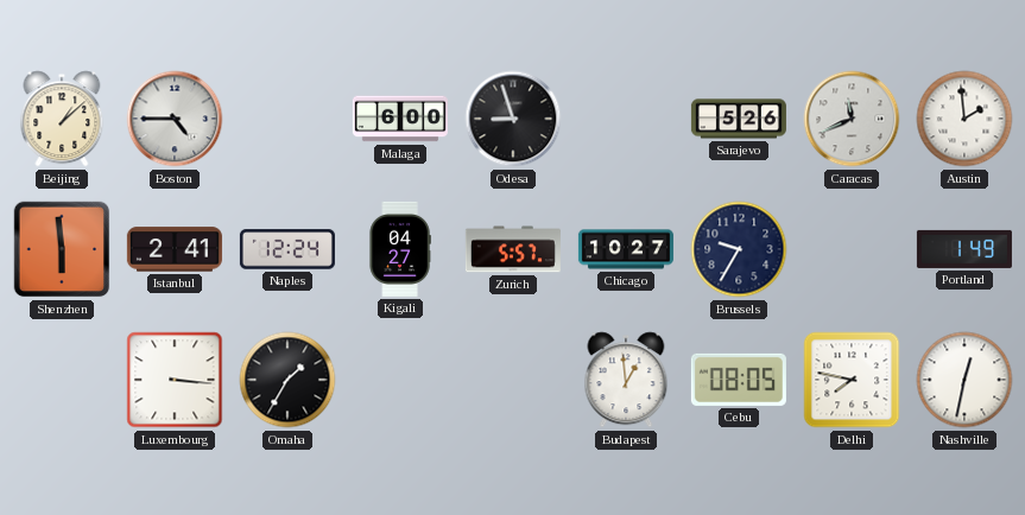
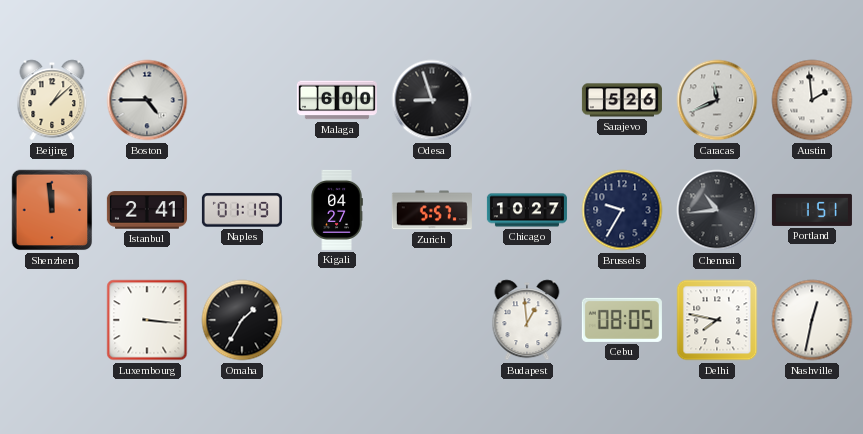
Shenzhen: 5:59 -> 11:59 (52, 210)
Naples: 12:24 -> 01:19 (242, 210)
Chennai: none -> 10:44 (717, 210)
Portland: 1:49 -> 1:51 (812, 210)
